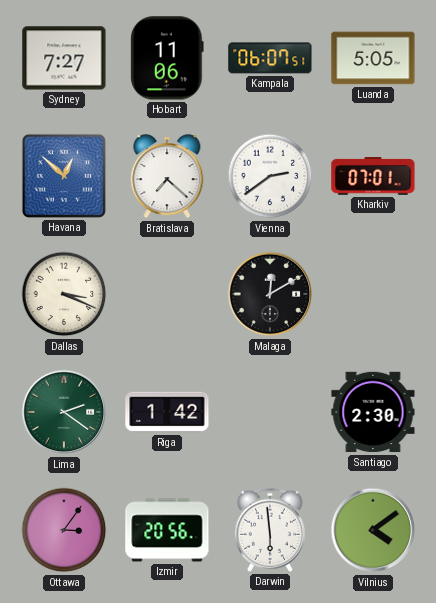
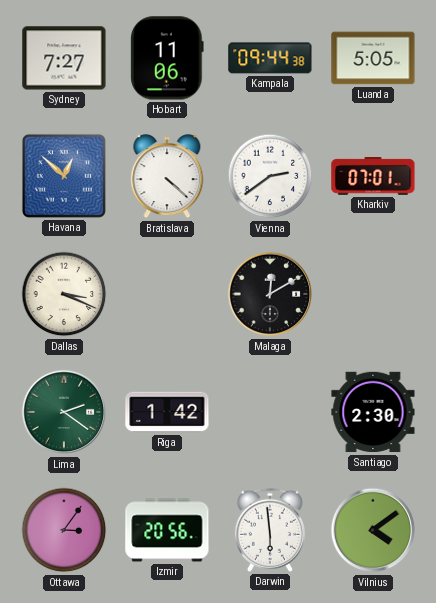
Kampala: 06:07 -> 09:44 (270, 58)
Bratislava: 7:22 -> 4:22 (167, 177)
